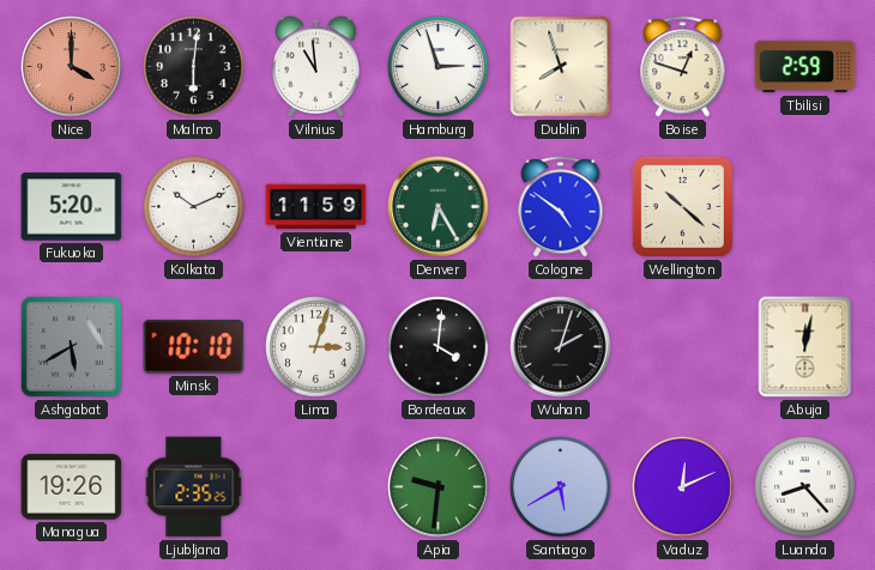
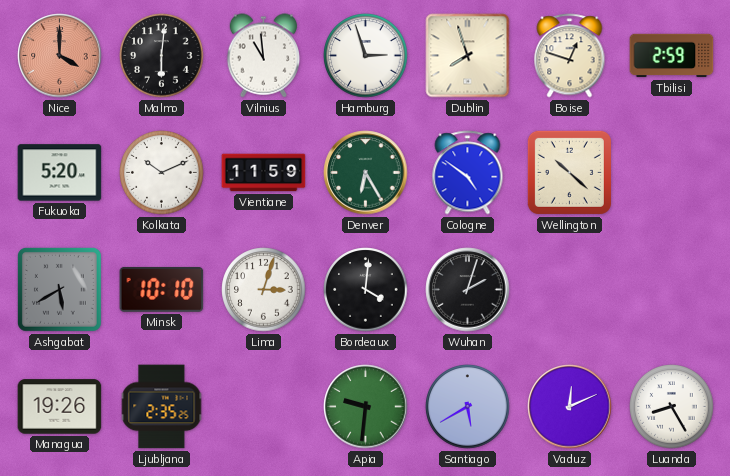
Abuja: 12:02 -> none (805, 347)
Luanda: 8:23 -> 8:25 (672, 407)
